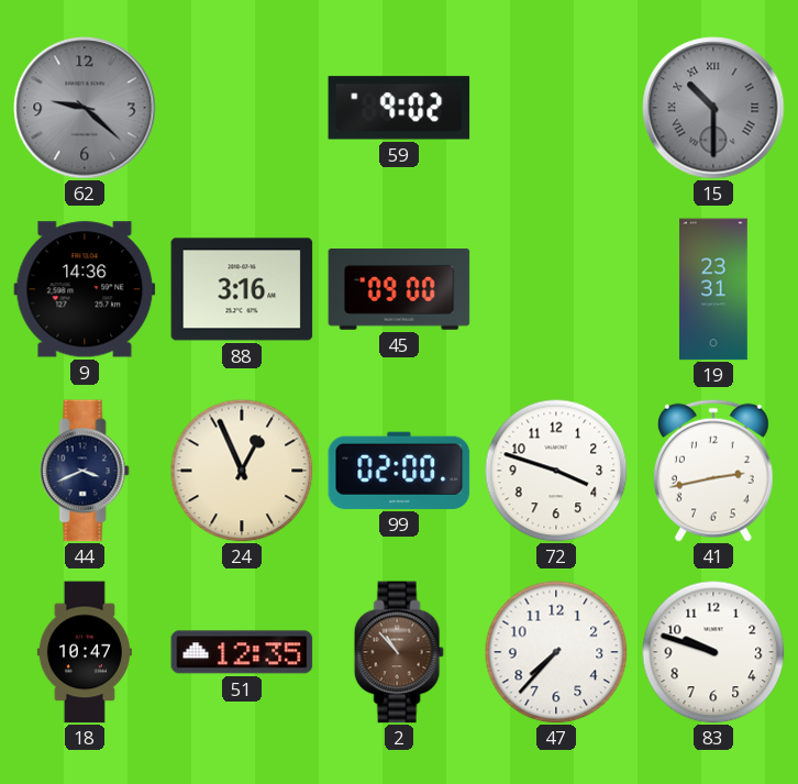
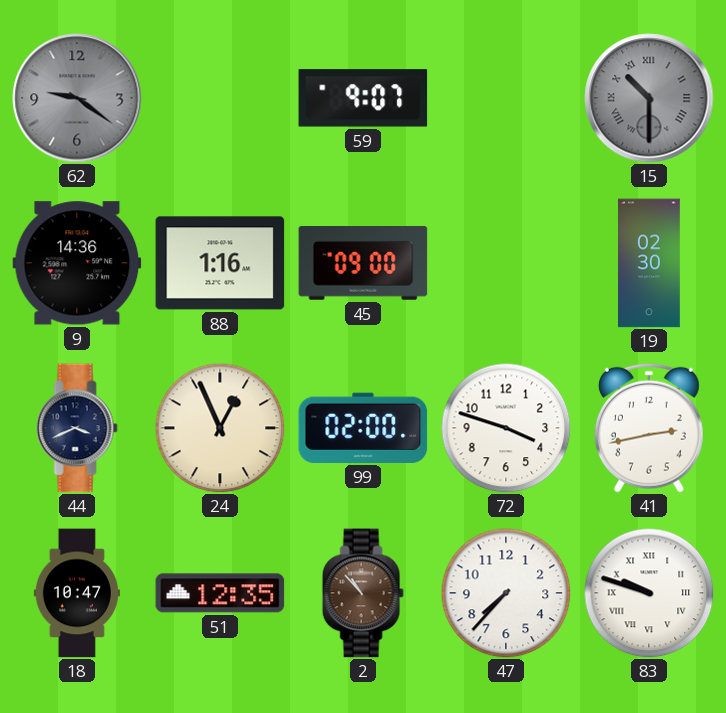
62: 9:22 -> 9:21 (77, 98)
59: 9:02 -> 9:07 (363, 98)
88: 3:16 -> 1:16 (220, 263)
19: 23:31 -> 02:30 (650, 263)
83 numerals: Arabic -> Roman (649, 593)
